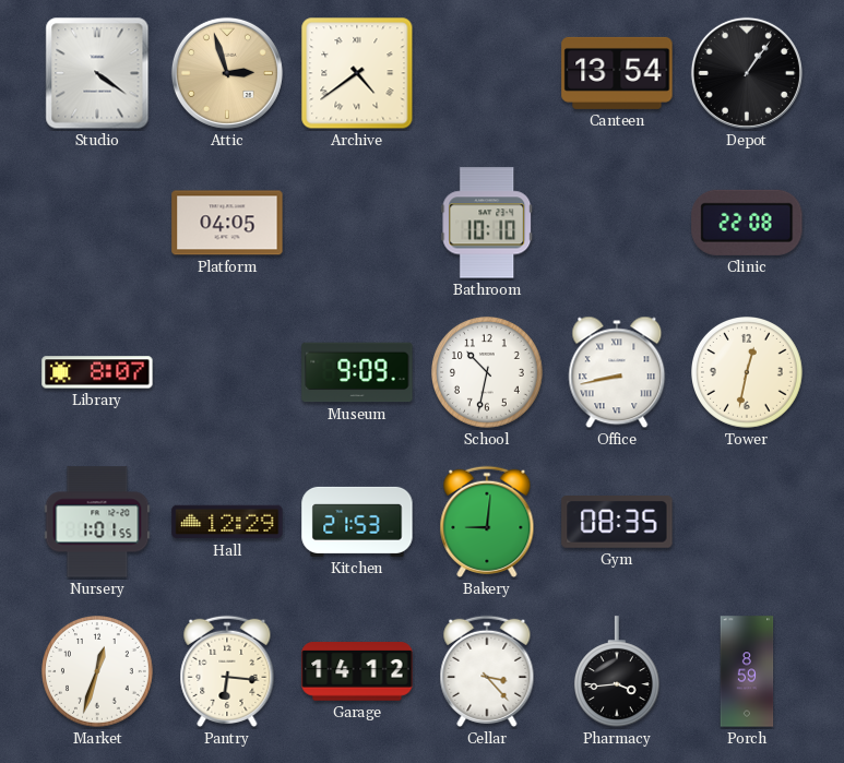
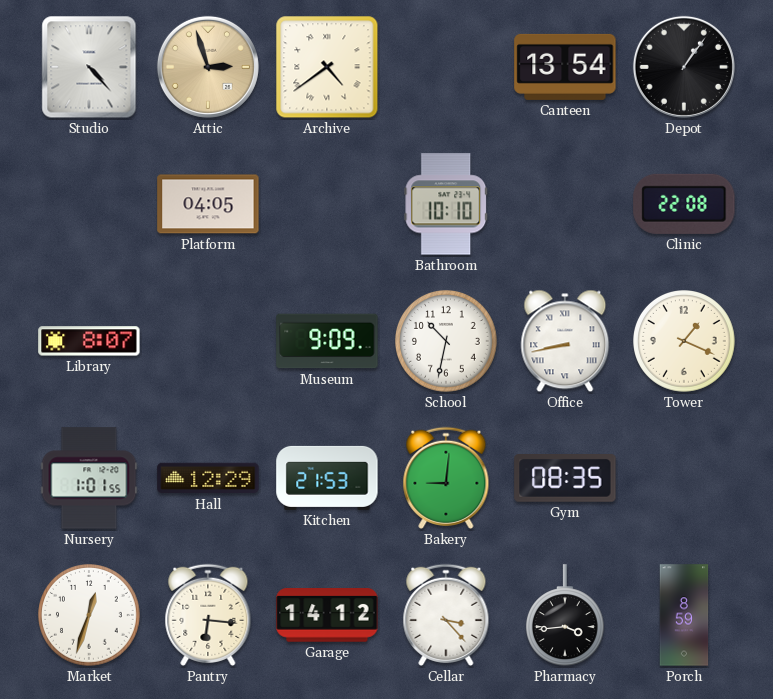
Studio: 4:21 -> 4:23 (89, 67)
Tower: 12:32 -> 1:19 (685, 342)
